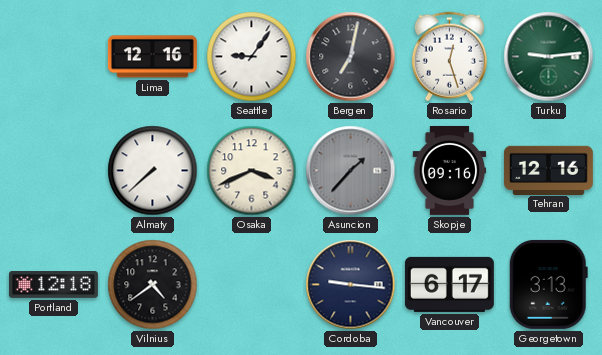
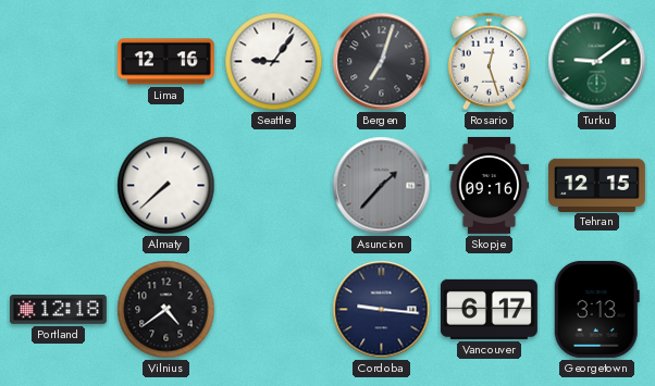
Bergen: 7:02 -> 7:03 (382, 62)
Turku: 9:14 -> 9:09 (597, 62)
Osaka: 3:41 -> none (252, 171)
Tehran: 12:16 -> 12:15 (596, 185)
